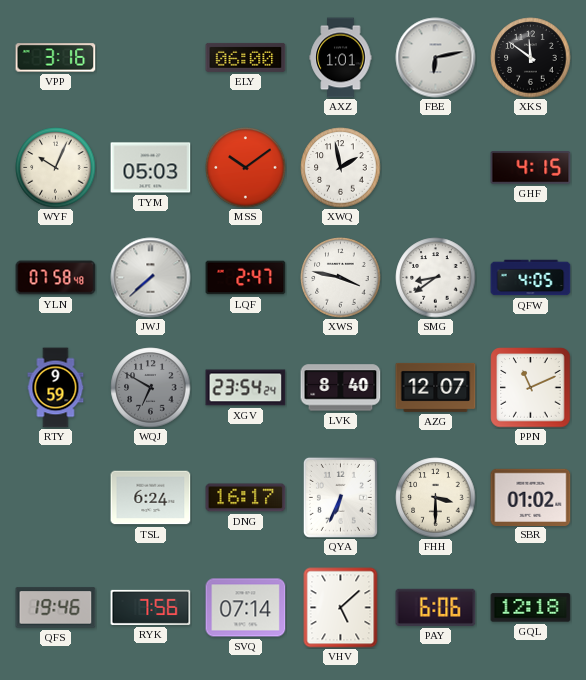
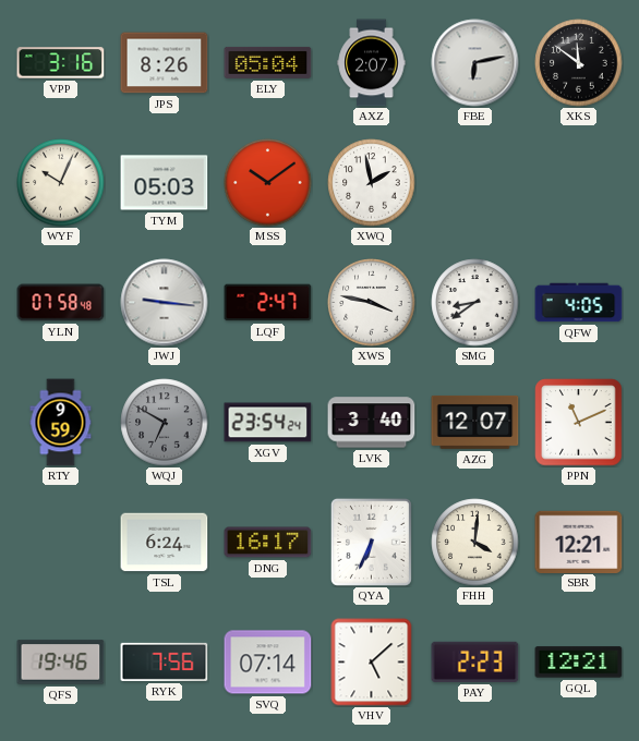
JPS: none -> 8:26 (165, 63)
ELY: 06:00 -> 05:04 (268, 62)
AXZ: 1:01 -> 2:07 (372, 63)
GHF: 4:15 -> none (531, 168)
JWJ: 7:38 -> 9:16 (165, 303)
LVK: 8:40 -> 3:40 (372, 423)
FHH: 3:30 -> 4:01 (475, 543)
SBR: 01:02 -> 12:21 (579, 542)
PAY: 6:06 -> 2:23 (475, 661)
GQL: 12:18 -> 12:21 (579, 663)
